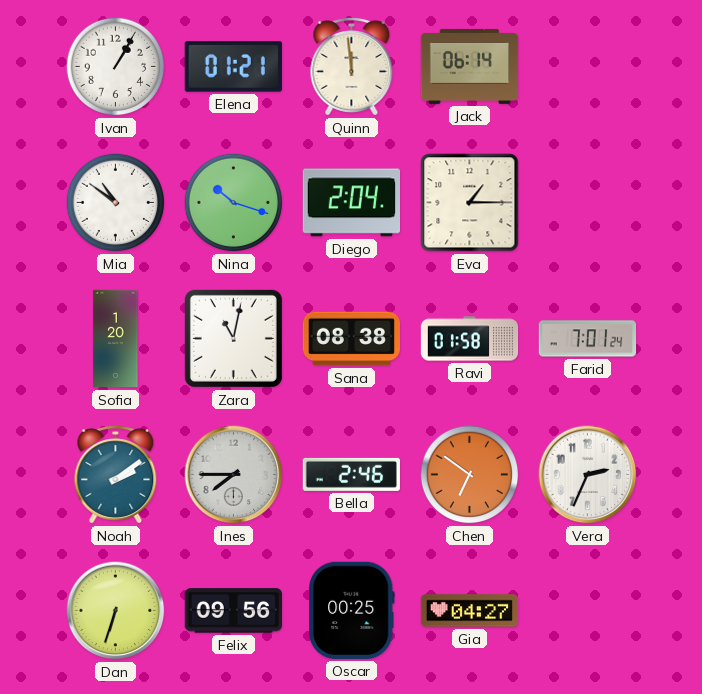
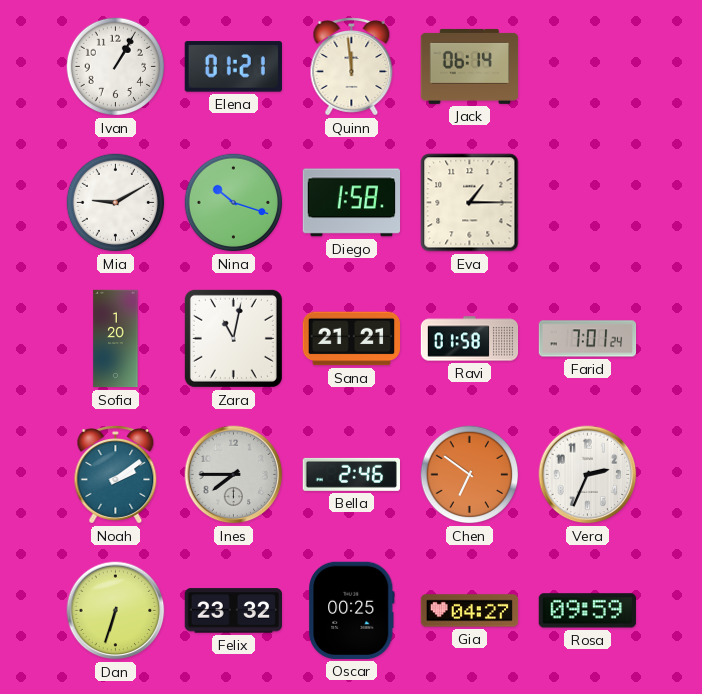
Mia: 10:51 -> 9:10 (116, 203)
Diego: 2:04 -> 1:58 (351, 203)
Sana: 08:38 -> 21:21 (351, 339)
Felix: 09:56 -> 23:32 (233, 611)
Rosa: none -> 09:59 (587, 611)
